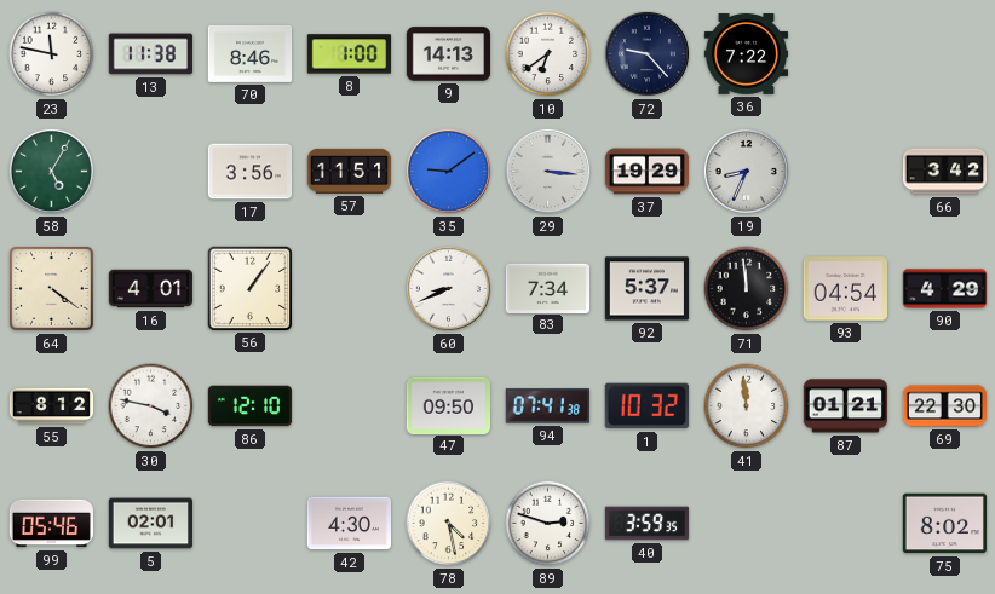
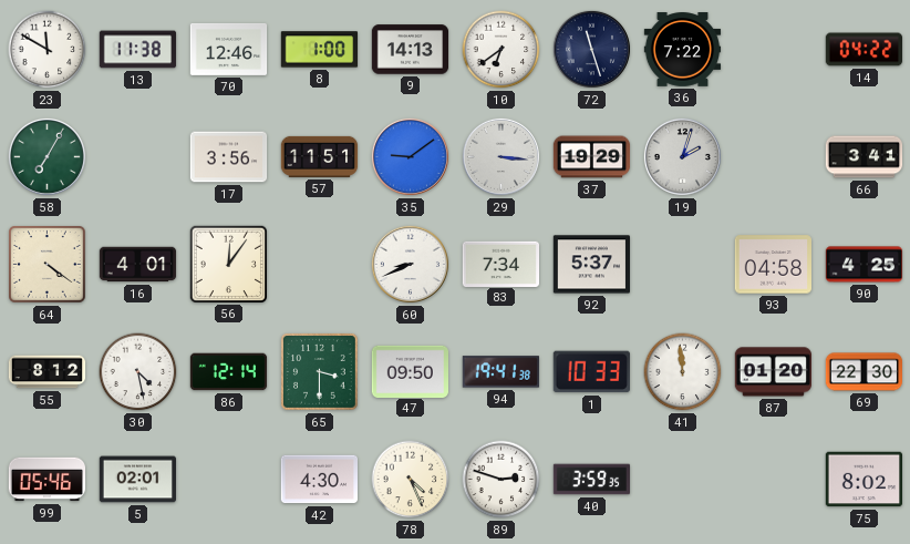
23: 11:47 -> 11:50 (48, 50)
70: 8:46 -> 12:46 (229, 49)
72: 9:23 -> 11:27 (591, 49)
14: none -> 04:22 (865, 50)
58: 5:05 -> 7:05 (46, 156)
19: 8:34 -> 2:03 (682, 156)
66: 3:42 -> 3:41 (865, 157)
56: 1:06 -> 12:06 (228, 264)
71: 11:59 -> none (747, 289)
93: 04:54 -> 04:58 (773, 265)
90: 4:29 -> 4:25 (865, 265)
30: 3:47 -> 4:28 (138, 372)
86: 12:10 -> 12:14 (229, 372)
65: none -> 3:30 (320, 372)
94: 07:41 -> 19:41 (500, 372)
1: 10:32 -> 10:33 (591, 372)
87: 01:21 -> 01:20 (773, 372)
78: 4:28 -> 4:26 (411, 480)
